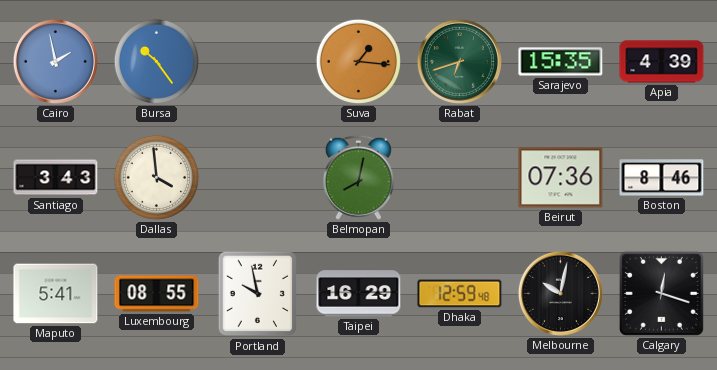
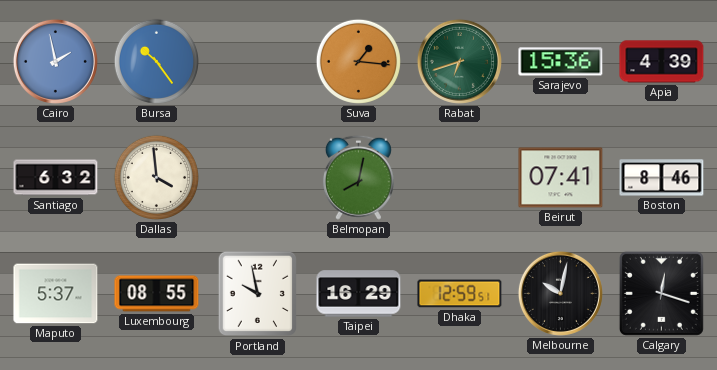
Sarajevo: 15:35 -> 15:36 (561, 62)
Santiago: 3:43 -> 6:32 (56, 178)
Beirut: 07:36 -> 07:41 (561, 178)
Maputo: 5:41 -> 5:37 (56, 294)
Dhaka: 12:59:48 -> 12:59:51 (460, 294)
